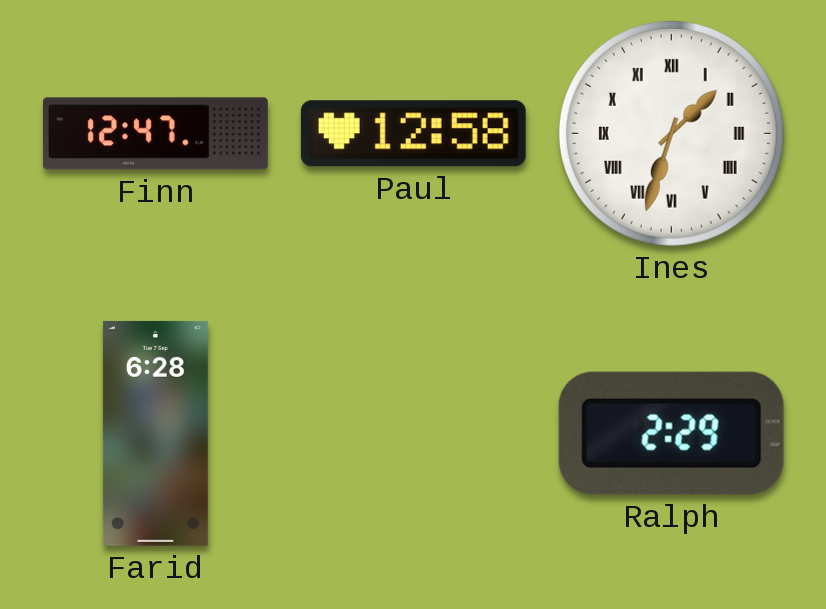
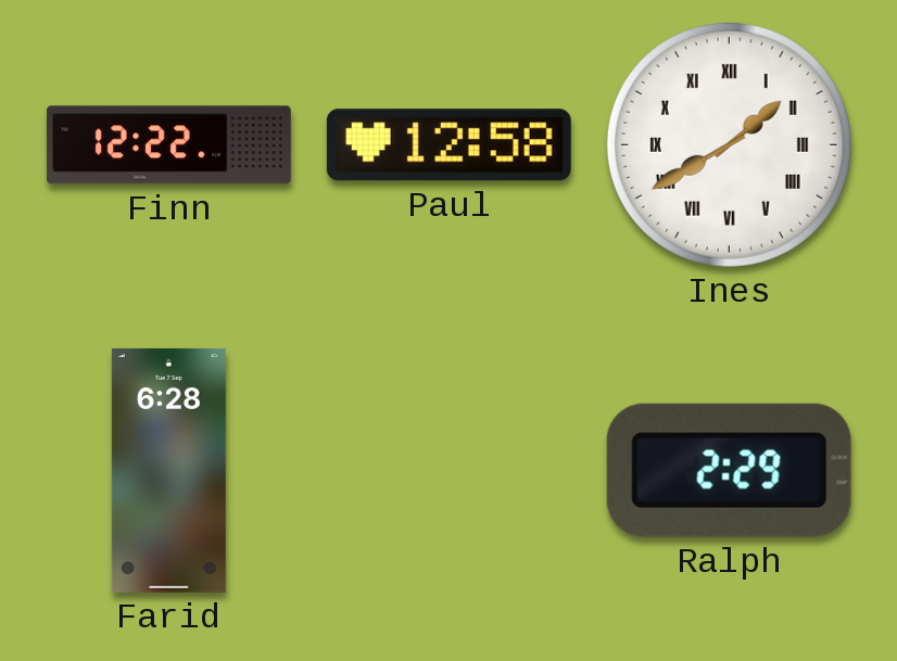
Finn: 12:47 -> 12:22 (168, 145)
Ines: 1:33 -> 1:40 (729, 144)
